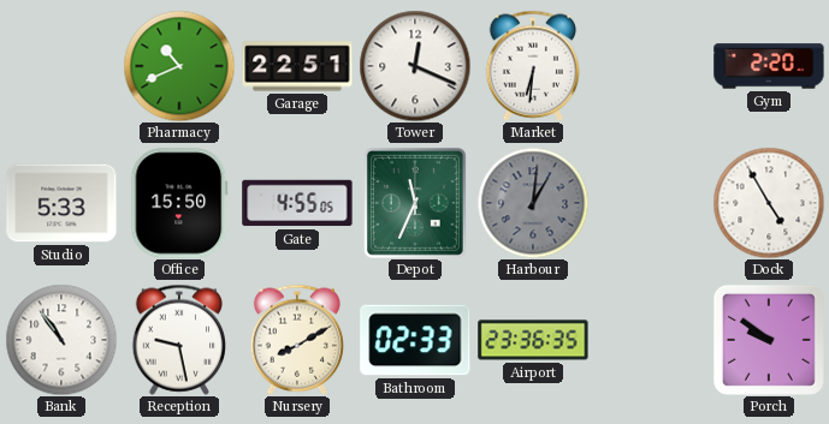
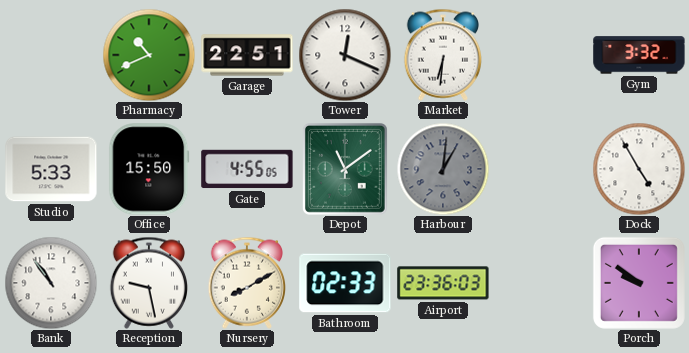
Gym: 2:20 -> 3:32 (639, 55)
Depot: 11:34 -> 11:09 (345, 169)
Airport: 23:36:35 -> 23:36:03 (443, 283)
